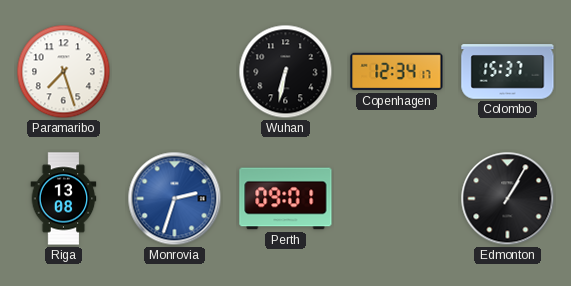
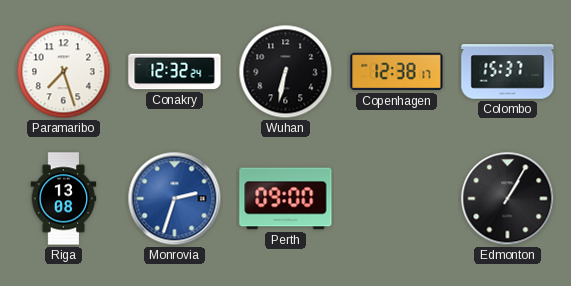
Conakry: none -> 12:32 (175, 72)
Copenhagen: 12:34 -> 12:38 (397, 72)
Perth: 09:01 -> 09:00 (286, 199)
